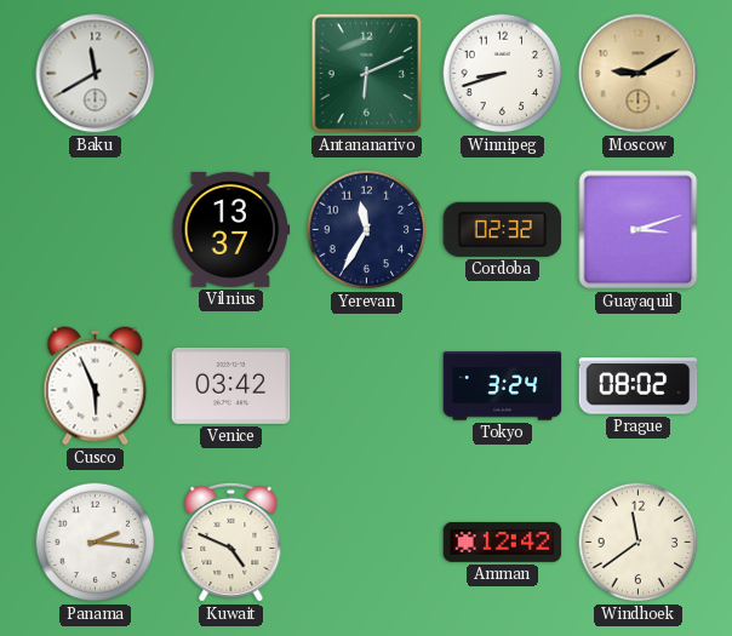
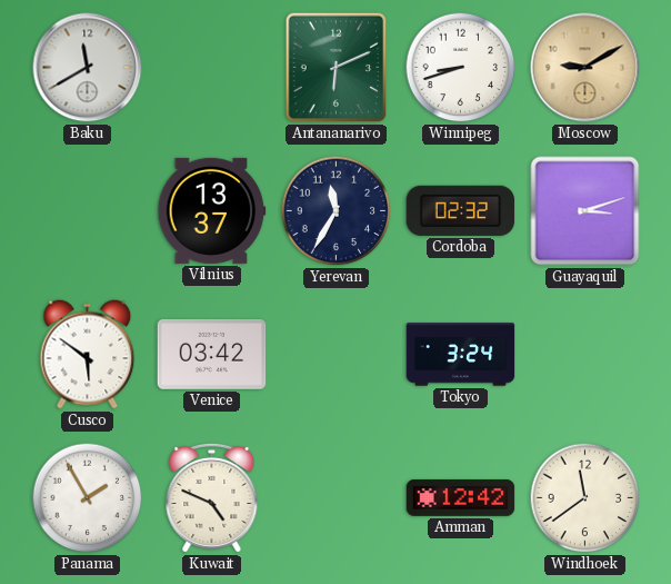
Cusco: 5:56 -> 5:51 (88, 355)
Prague: 08:02 -> none (639, 386)
Panama: 2:16 -> 1:55 (88, 498)
